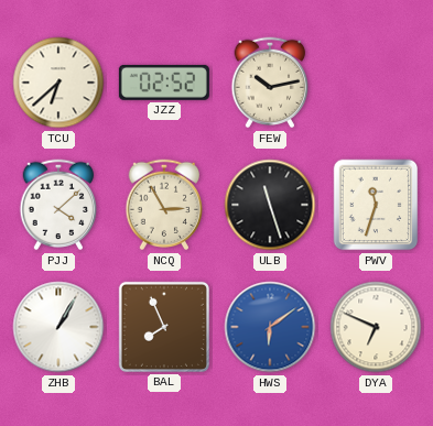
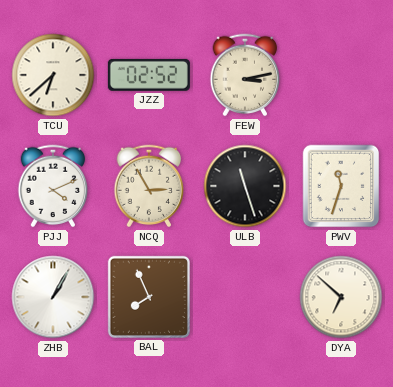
FEW: 10:13 -> 3:13 (245, 75)
PJJ: 4:08 -> 4:11 (53, 186)
HWS: 6:09 -> none (270, 327)
DYA: 6:49 -> 6:52 (341, 297)
